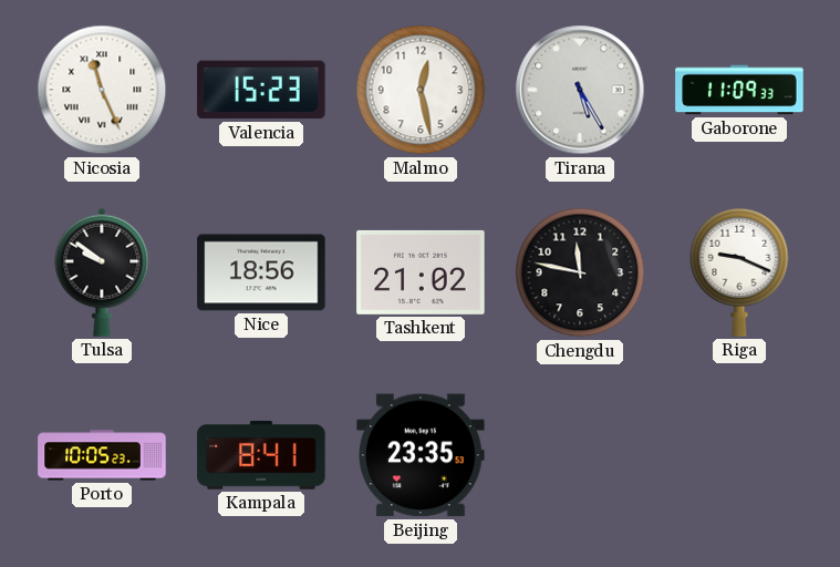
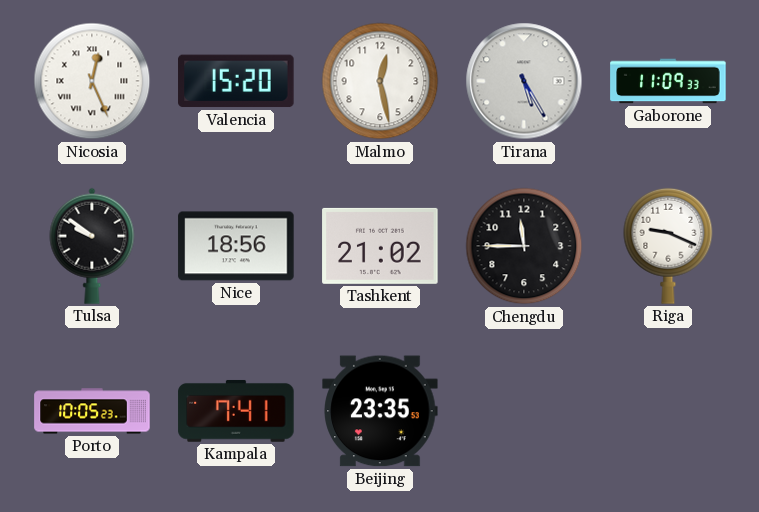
Nicosia: 11:26 -> 12:26 (92, 81)
Valencia: 15:23 -> 15:20 (236, 81)
Chengdu: 11:47 -> 11:45 (524, 246)
Kampala: 8:41 -> 7:41 (236, 411)
